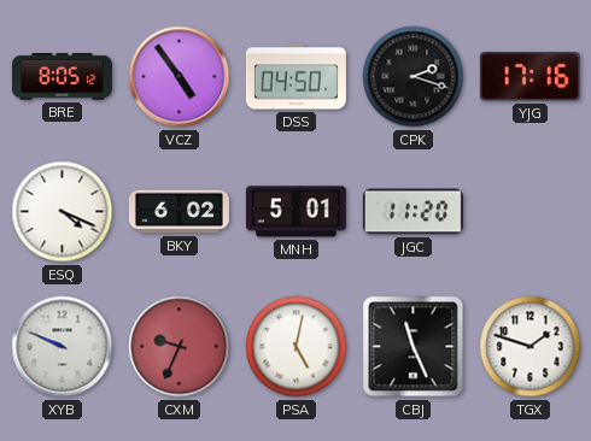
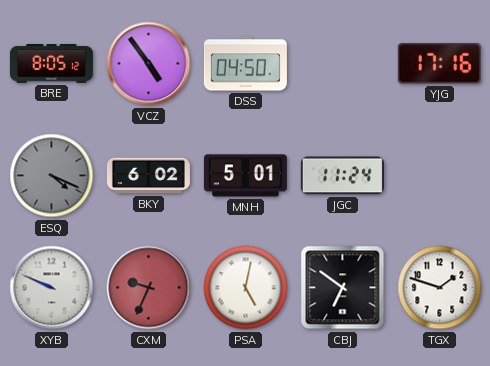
CPK: 2:18 -> none (414, 77)
ESQ dial: white -> grey (52, 176)
JGC: 11:20 -> 11:24 (342, 176)
CBJ: 11:26 -> 6:51 (343, 288)
